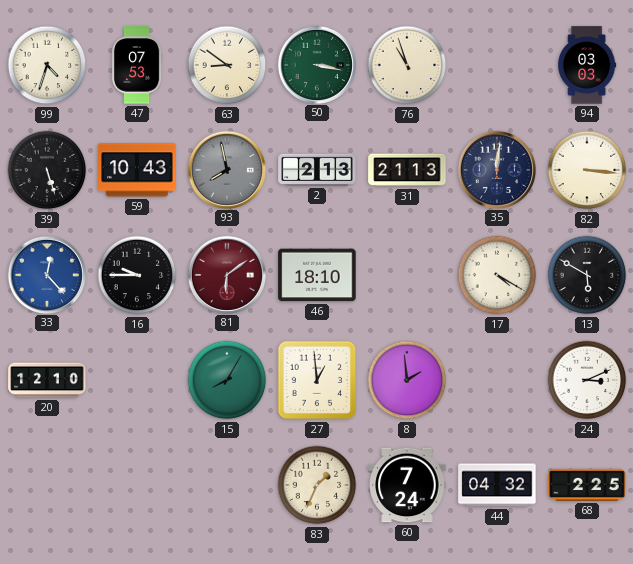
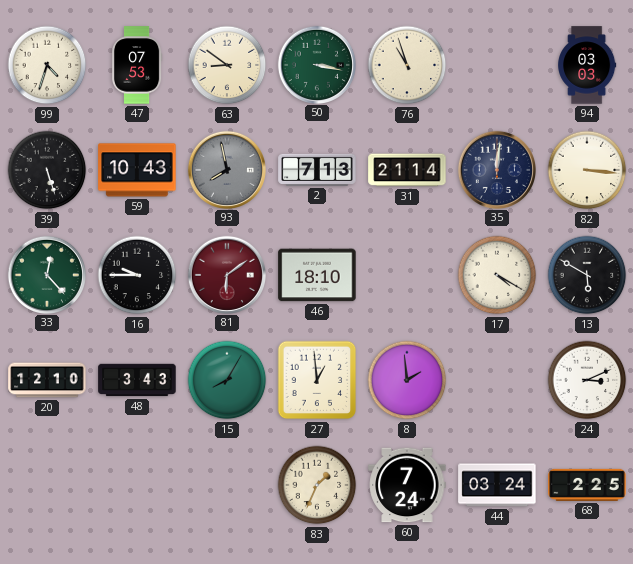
2: 2:13 -> 7:13 (317, 170)
31: 21:13 -> 21:14 (407, 170)
33 dial: blue -> green (46, 274)
48: none -> 3:43 (137, 380)
44: 04:32 -> 03:24 (497, 485)
